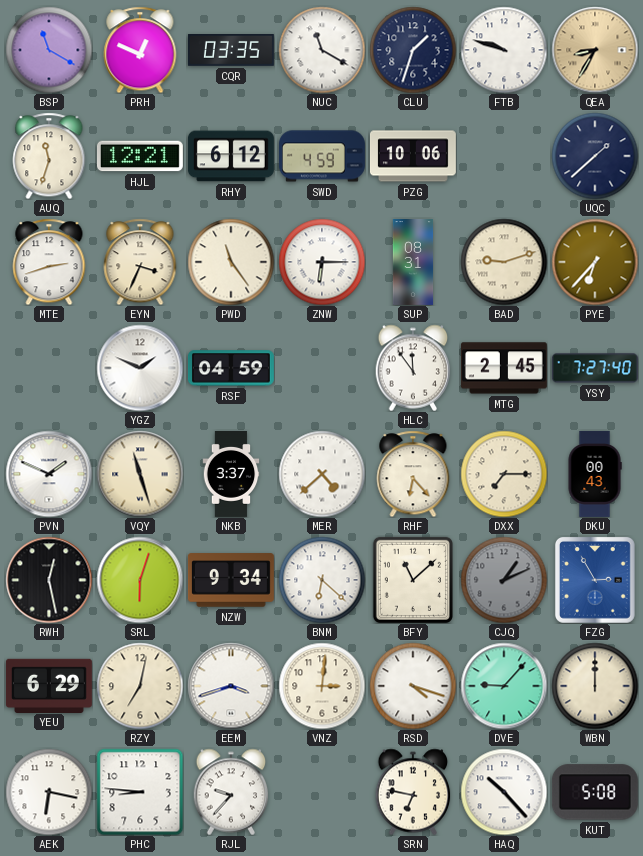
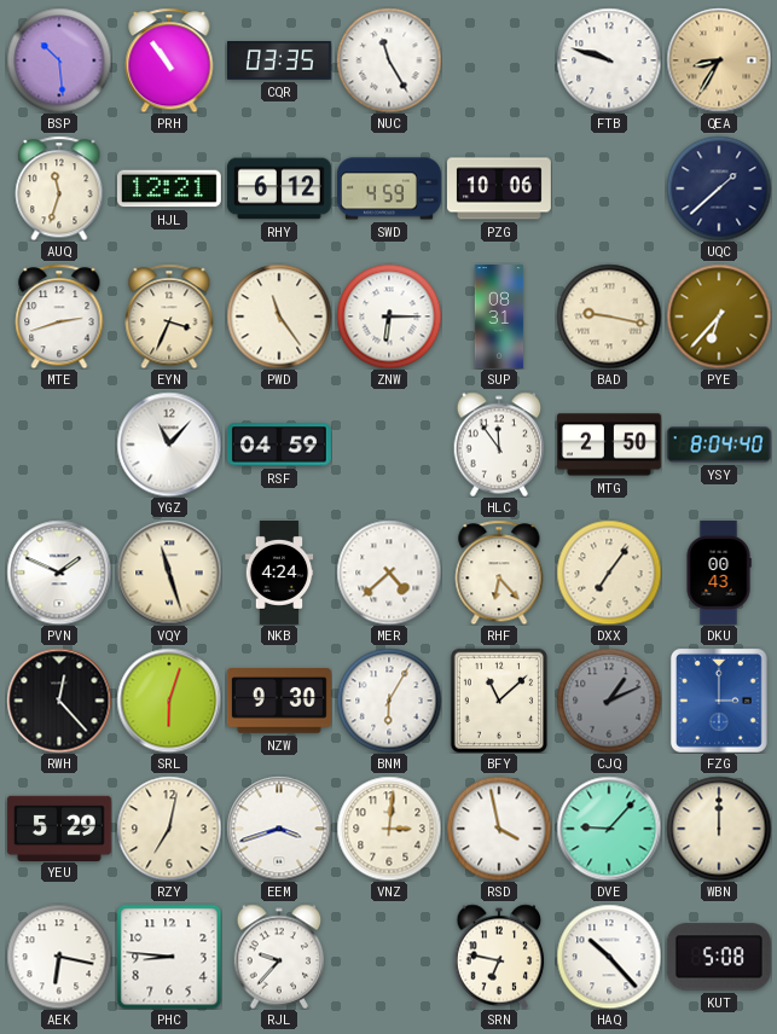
BSP: 11:20 -> 10:29 (59, 60)
PRH: 12:49 -> 10:54 (169, 60)
NUC: 11:20 -> 11:25 (389, 60)
CLU: 1:33 -> none (413, 50)
BAD: 9:12 -> 9:17 (609, 316)
YGZ: 1:49 -> 11:07 (169, 445)
MTG: 2:45 -> 2:50 (609, 445)
YSY: 7:27 -> 8:04 (719, 445)
NKB: 3:37 -> 4:24 (279, 574)
DXX: 7:15 -> 7:06 (609, 573)
RWH: 12:28 -> 12:23 (59, 701)
NZW: 9:34 -> 9:30 (279, 701)
BNM: 6:22 -> 6:05 (389, 701)
FZG: 2:55 -> 3:00 (719, 701)
YEU: 6:29 -> 5:29 (59, 827)
RSD: 4:18 -> 3:58 (499, 829)
